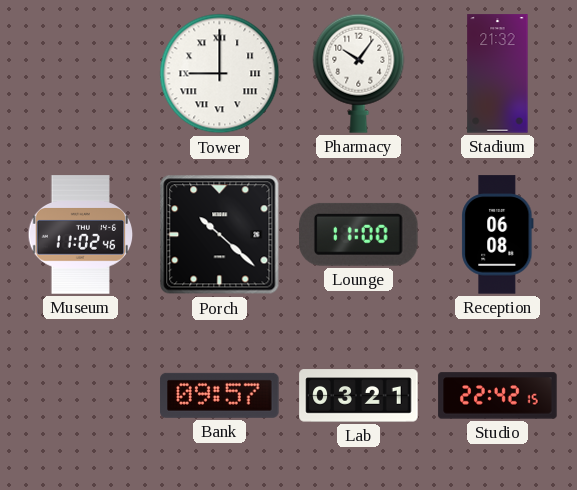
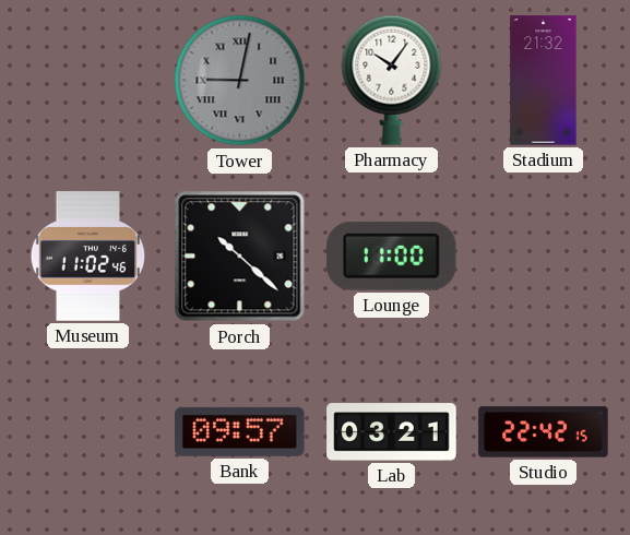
Tower: 9:00 -> 9:02 (240, 81)
Tower dial: white -> grey (240, 81)
Reception: 06:08 -> none (498, 235)
